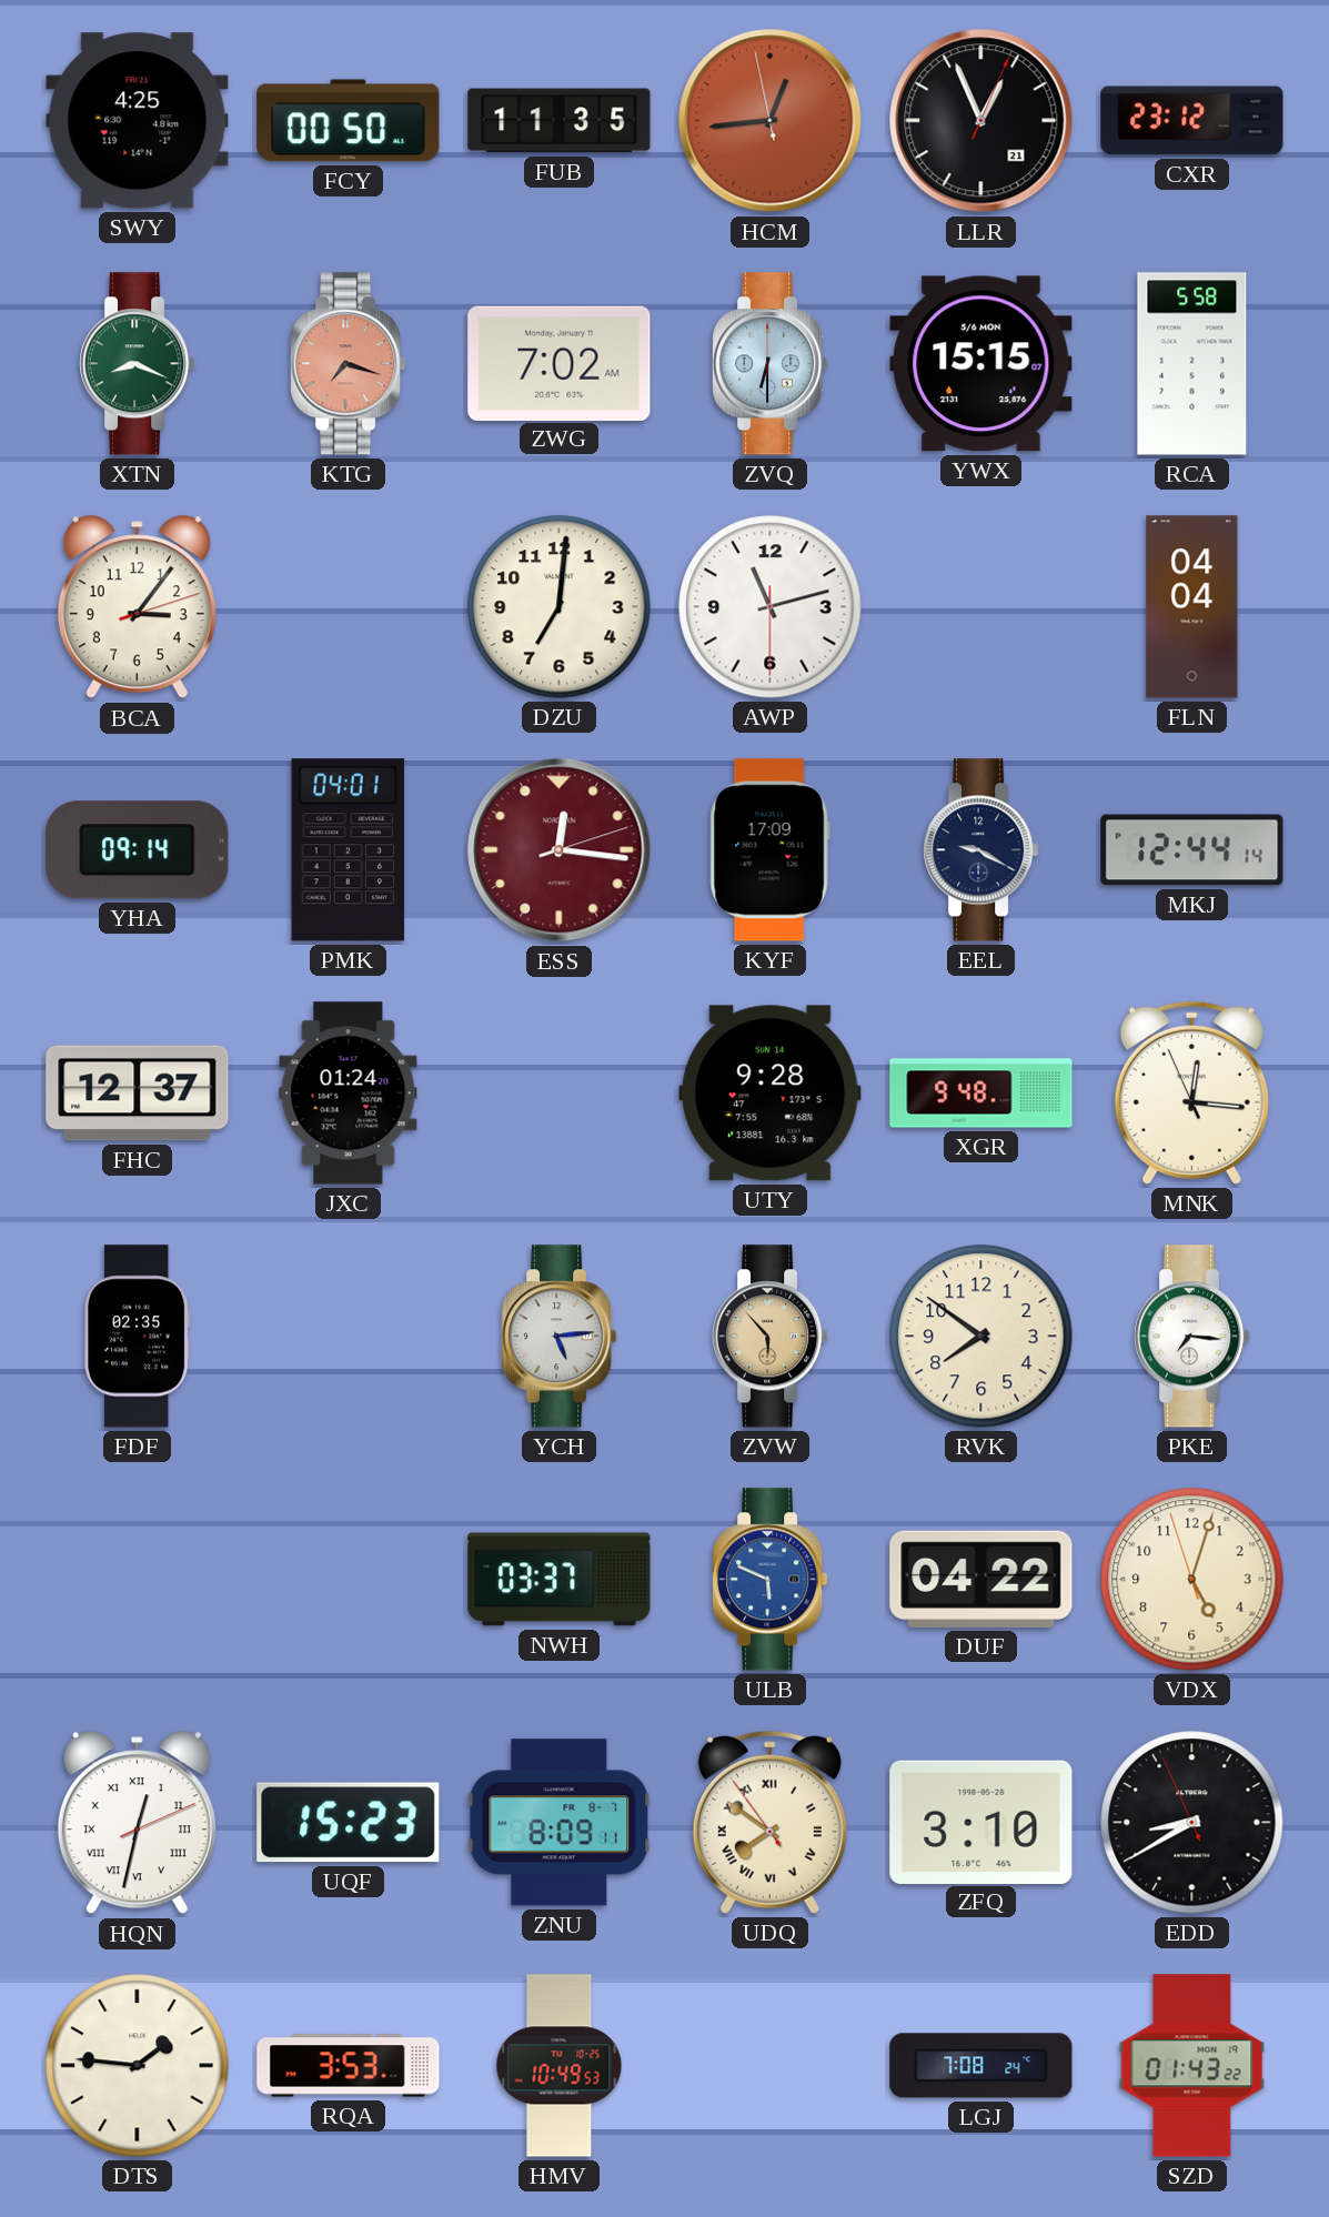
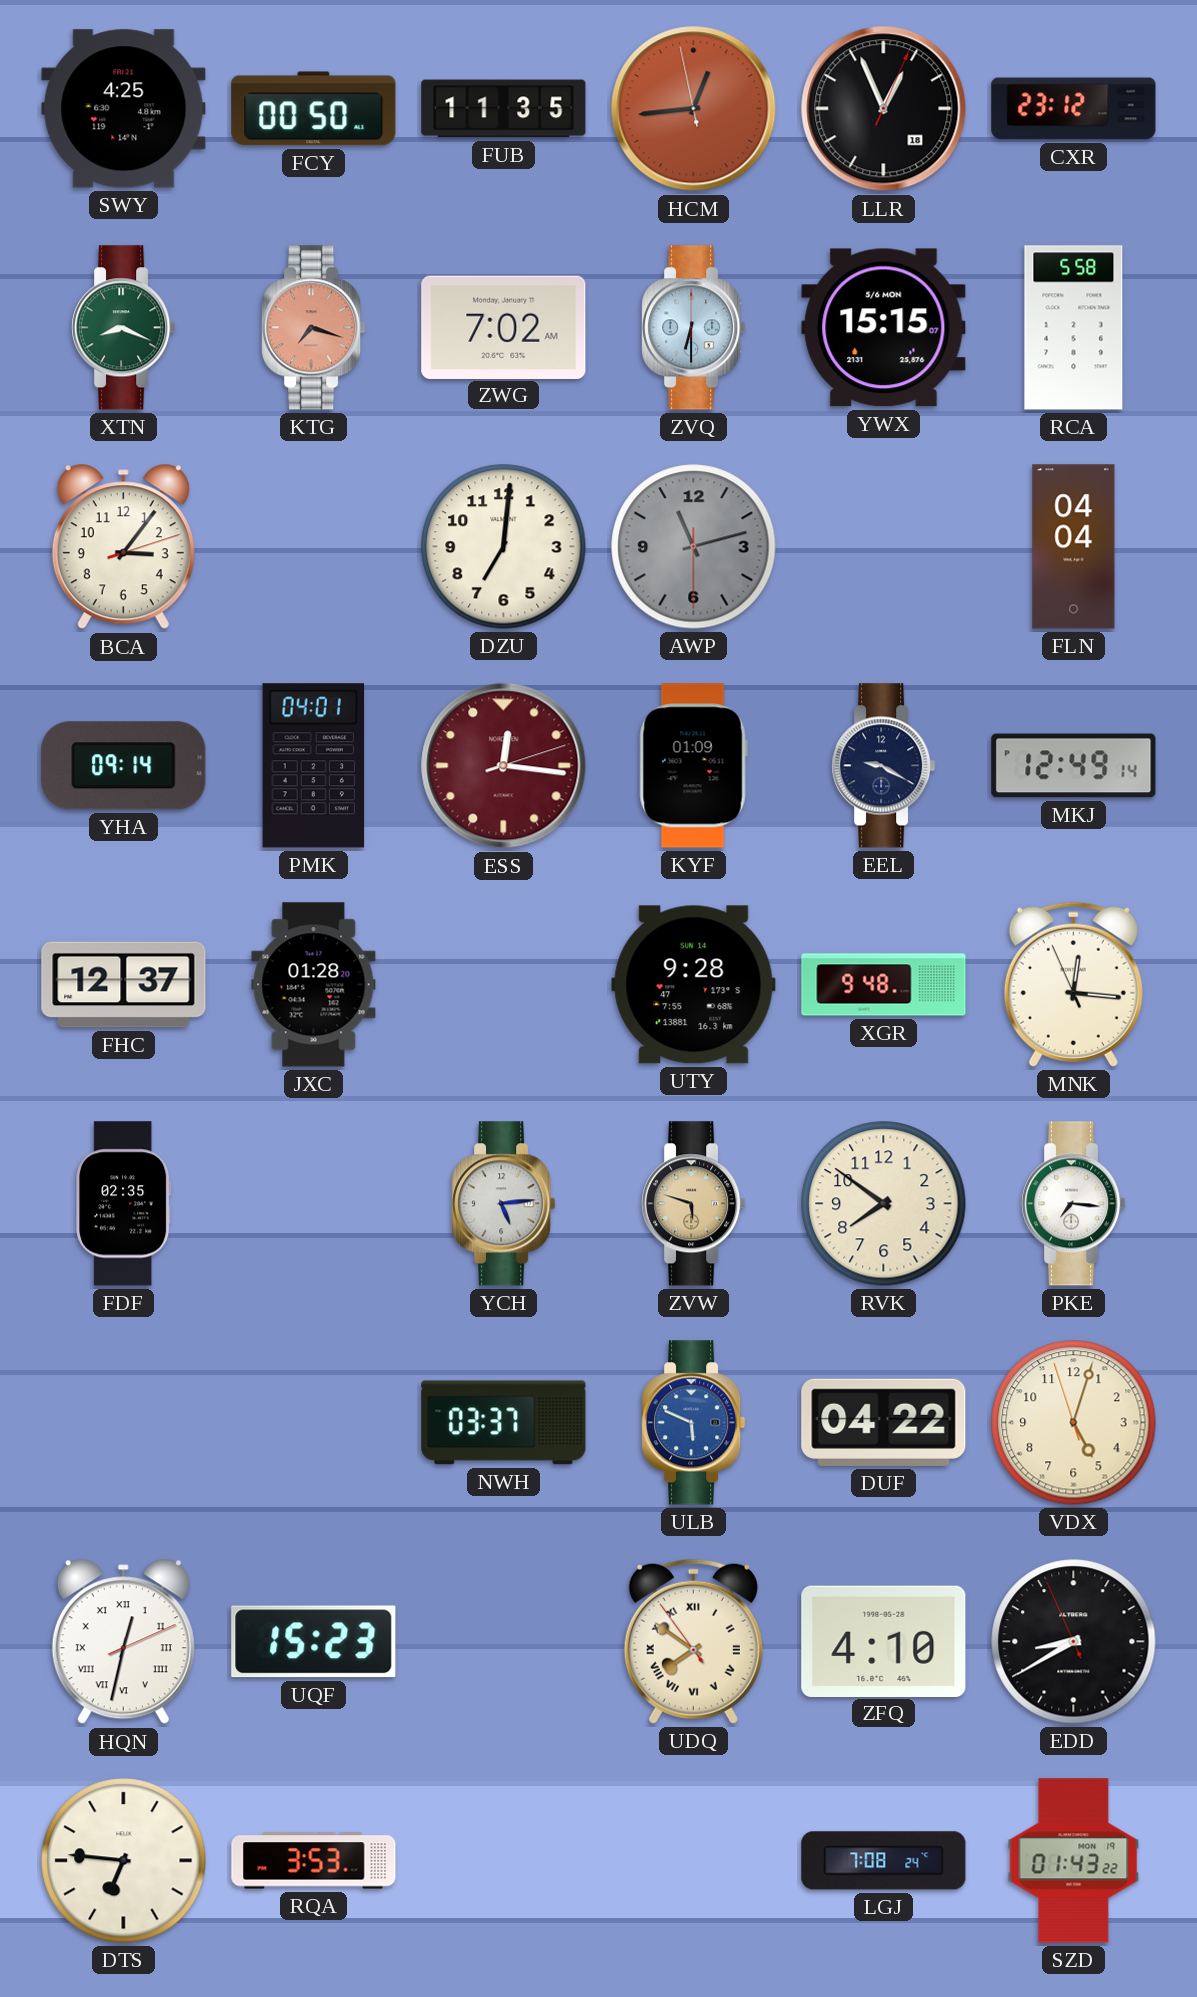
LLR date: 21 -> 18 (884, 109)
AWP dial: white -> grey (694, 547)
KYF: 17:09 -> 01:09 (693, 766)
MKJ: 12:44 -> 12:49 (1074, 766)
JXC: 01:24 -> 01:28 (314, 985)
ZVW: 5:53 -> 5:48 (694, 1204)
ZNU: 8:09 -> none (560, 1823)
ZFQ: 3:10 -> 4:10 (884, 1641)
DTS: 1:46 -> 6:46 (124, 1861)
HMV: 10:49 -> none (560, 2066)
